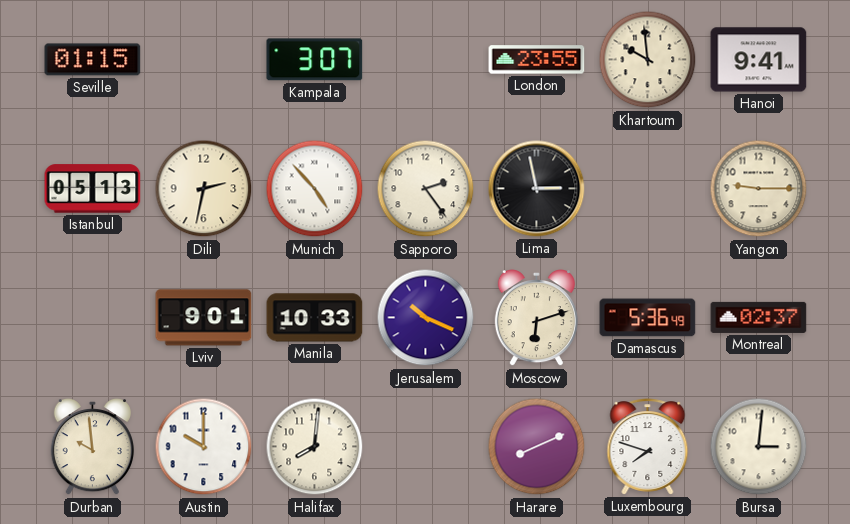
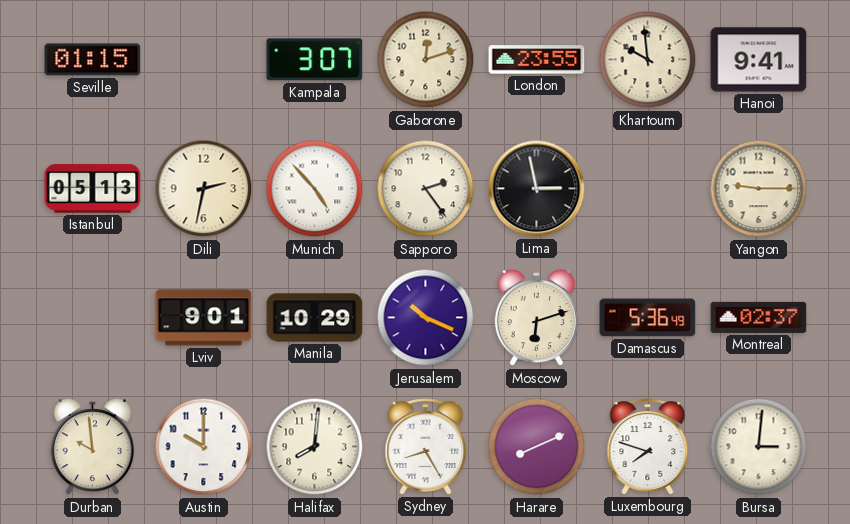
Gaborone: none -> 12:12 (426, 60)
Manila: 10:33 -> 10:29 (315, 318)
Sydney: none -> 8:25 (426, 447)
